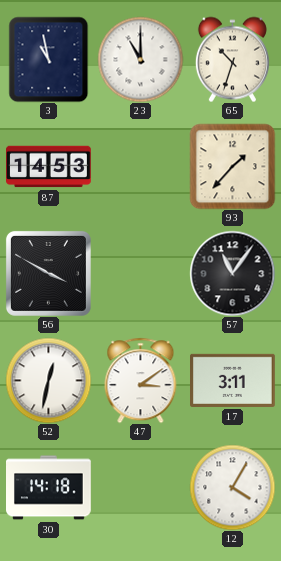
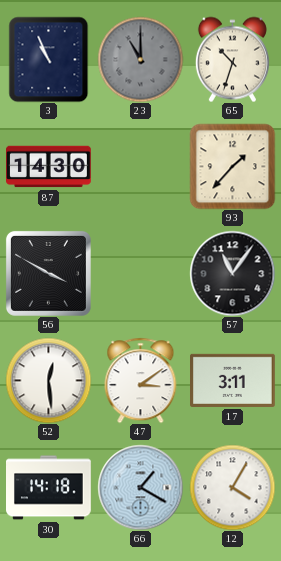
3: 10:58 -> 10:56 (49, 59)
23 dial: white -> grey (140, 59)
87: 14:53 -> 14:30 (49, 167)
52: 12:32 -> 12:29 (48, 380)
66: none -> 1:20 (140, 487)
